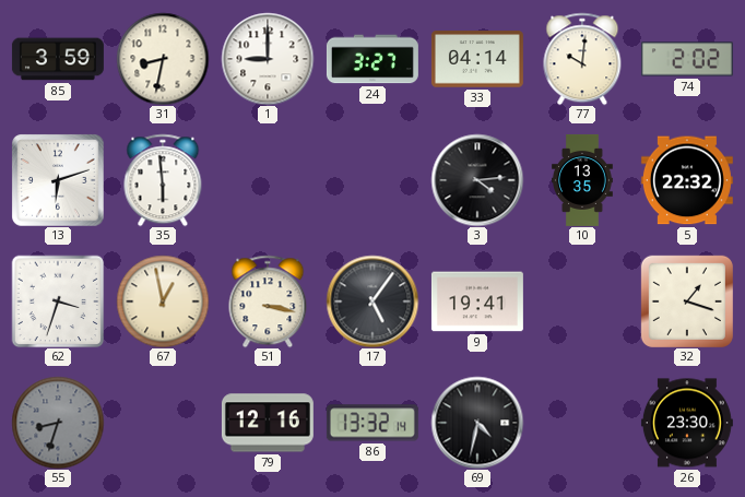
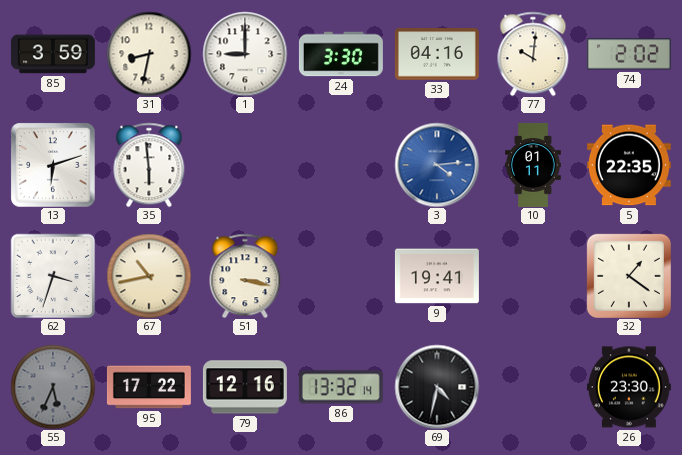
24: 3:27 -> 3:30 (341, 54)
33: 04:14 -> 04:16 (437, 54)
3 dial: black -> blue (437, 165)
10: 13:35 -> 01:11 (534, 165)
5: 22:32 -> 22:35 (629, 165)
67: 12:58 -> 10:43 (149, 276)
17: 5:06 -> none (372, 301)
32: 1:18 -> 1:21 (629, 276)
55: 8:33 -> 5:34 (53, 387)
95: none -> 17:22 (149, 387)
